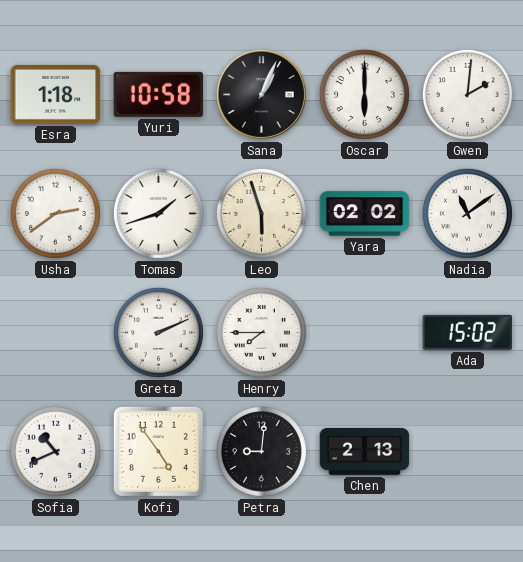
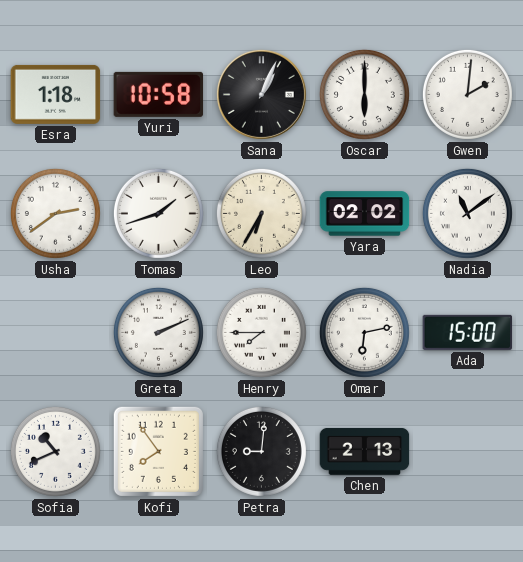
Leo: 5:57 -> 6:35 (261, 213)
Omar: none -> 6:13 (364, 332)
Ada: 15:02 -> 15:00 (468, 332)
Kofi: 4:54 -> 7:54 (158, 451)
